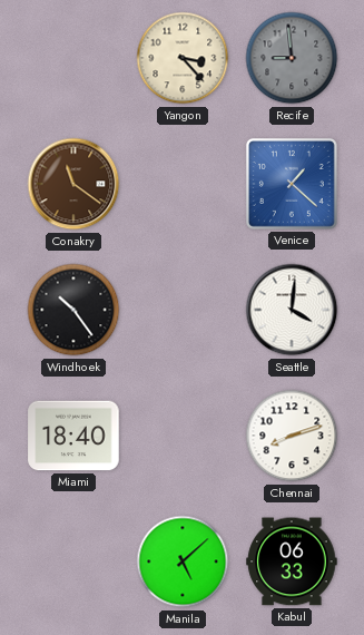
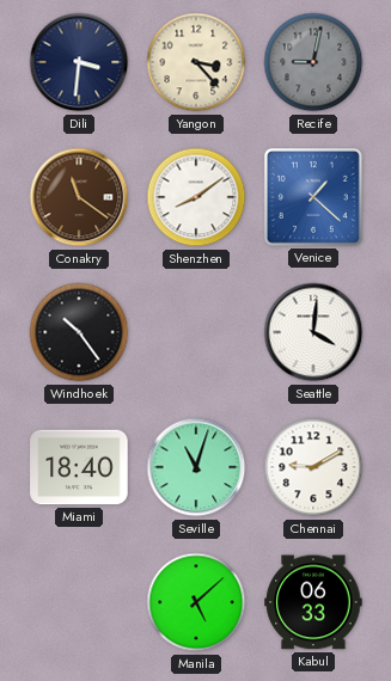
Dili: none -> 3:31 (79, 62)
Recife: 8:59 -> 9:02 (313, 62)
Shenzhen: none -> 8:09 (196, 197)
Seville: none -> 11:03 (196, 467)
Chennai: 8:12 -> 9:10 (313, 467)
